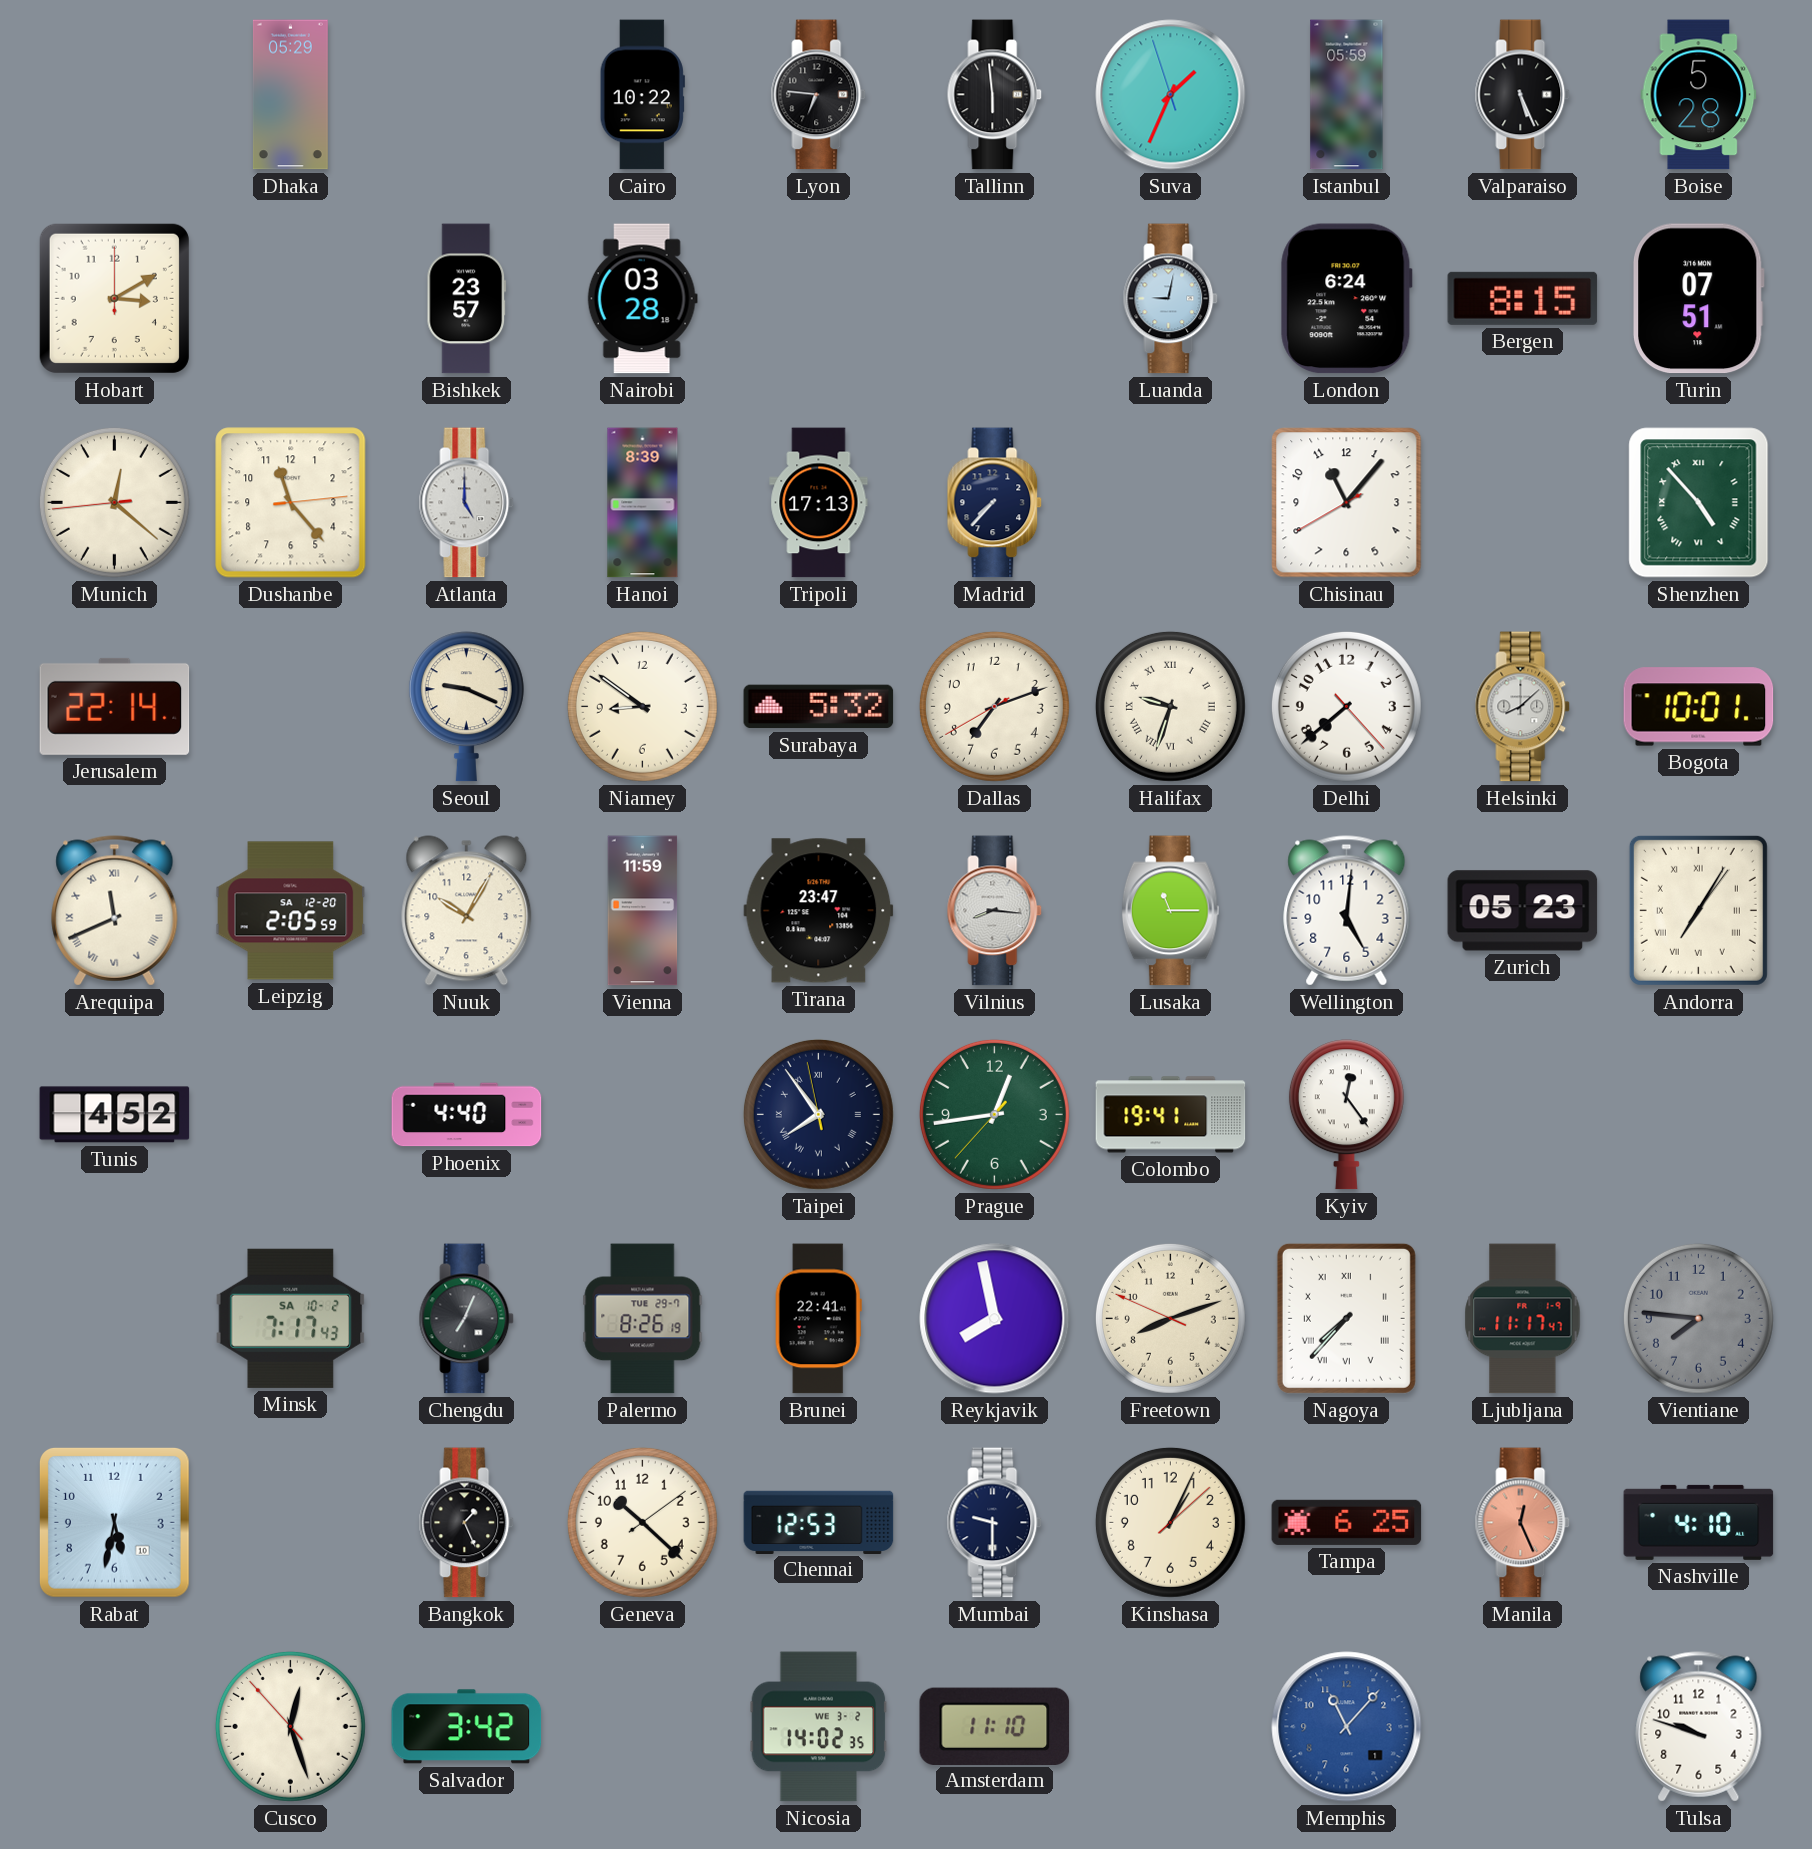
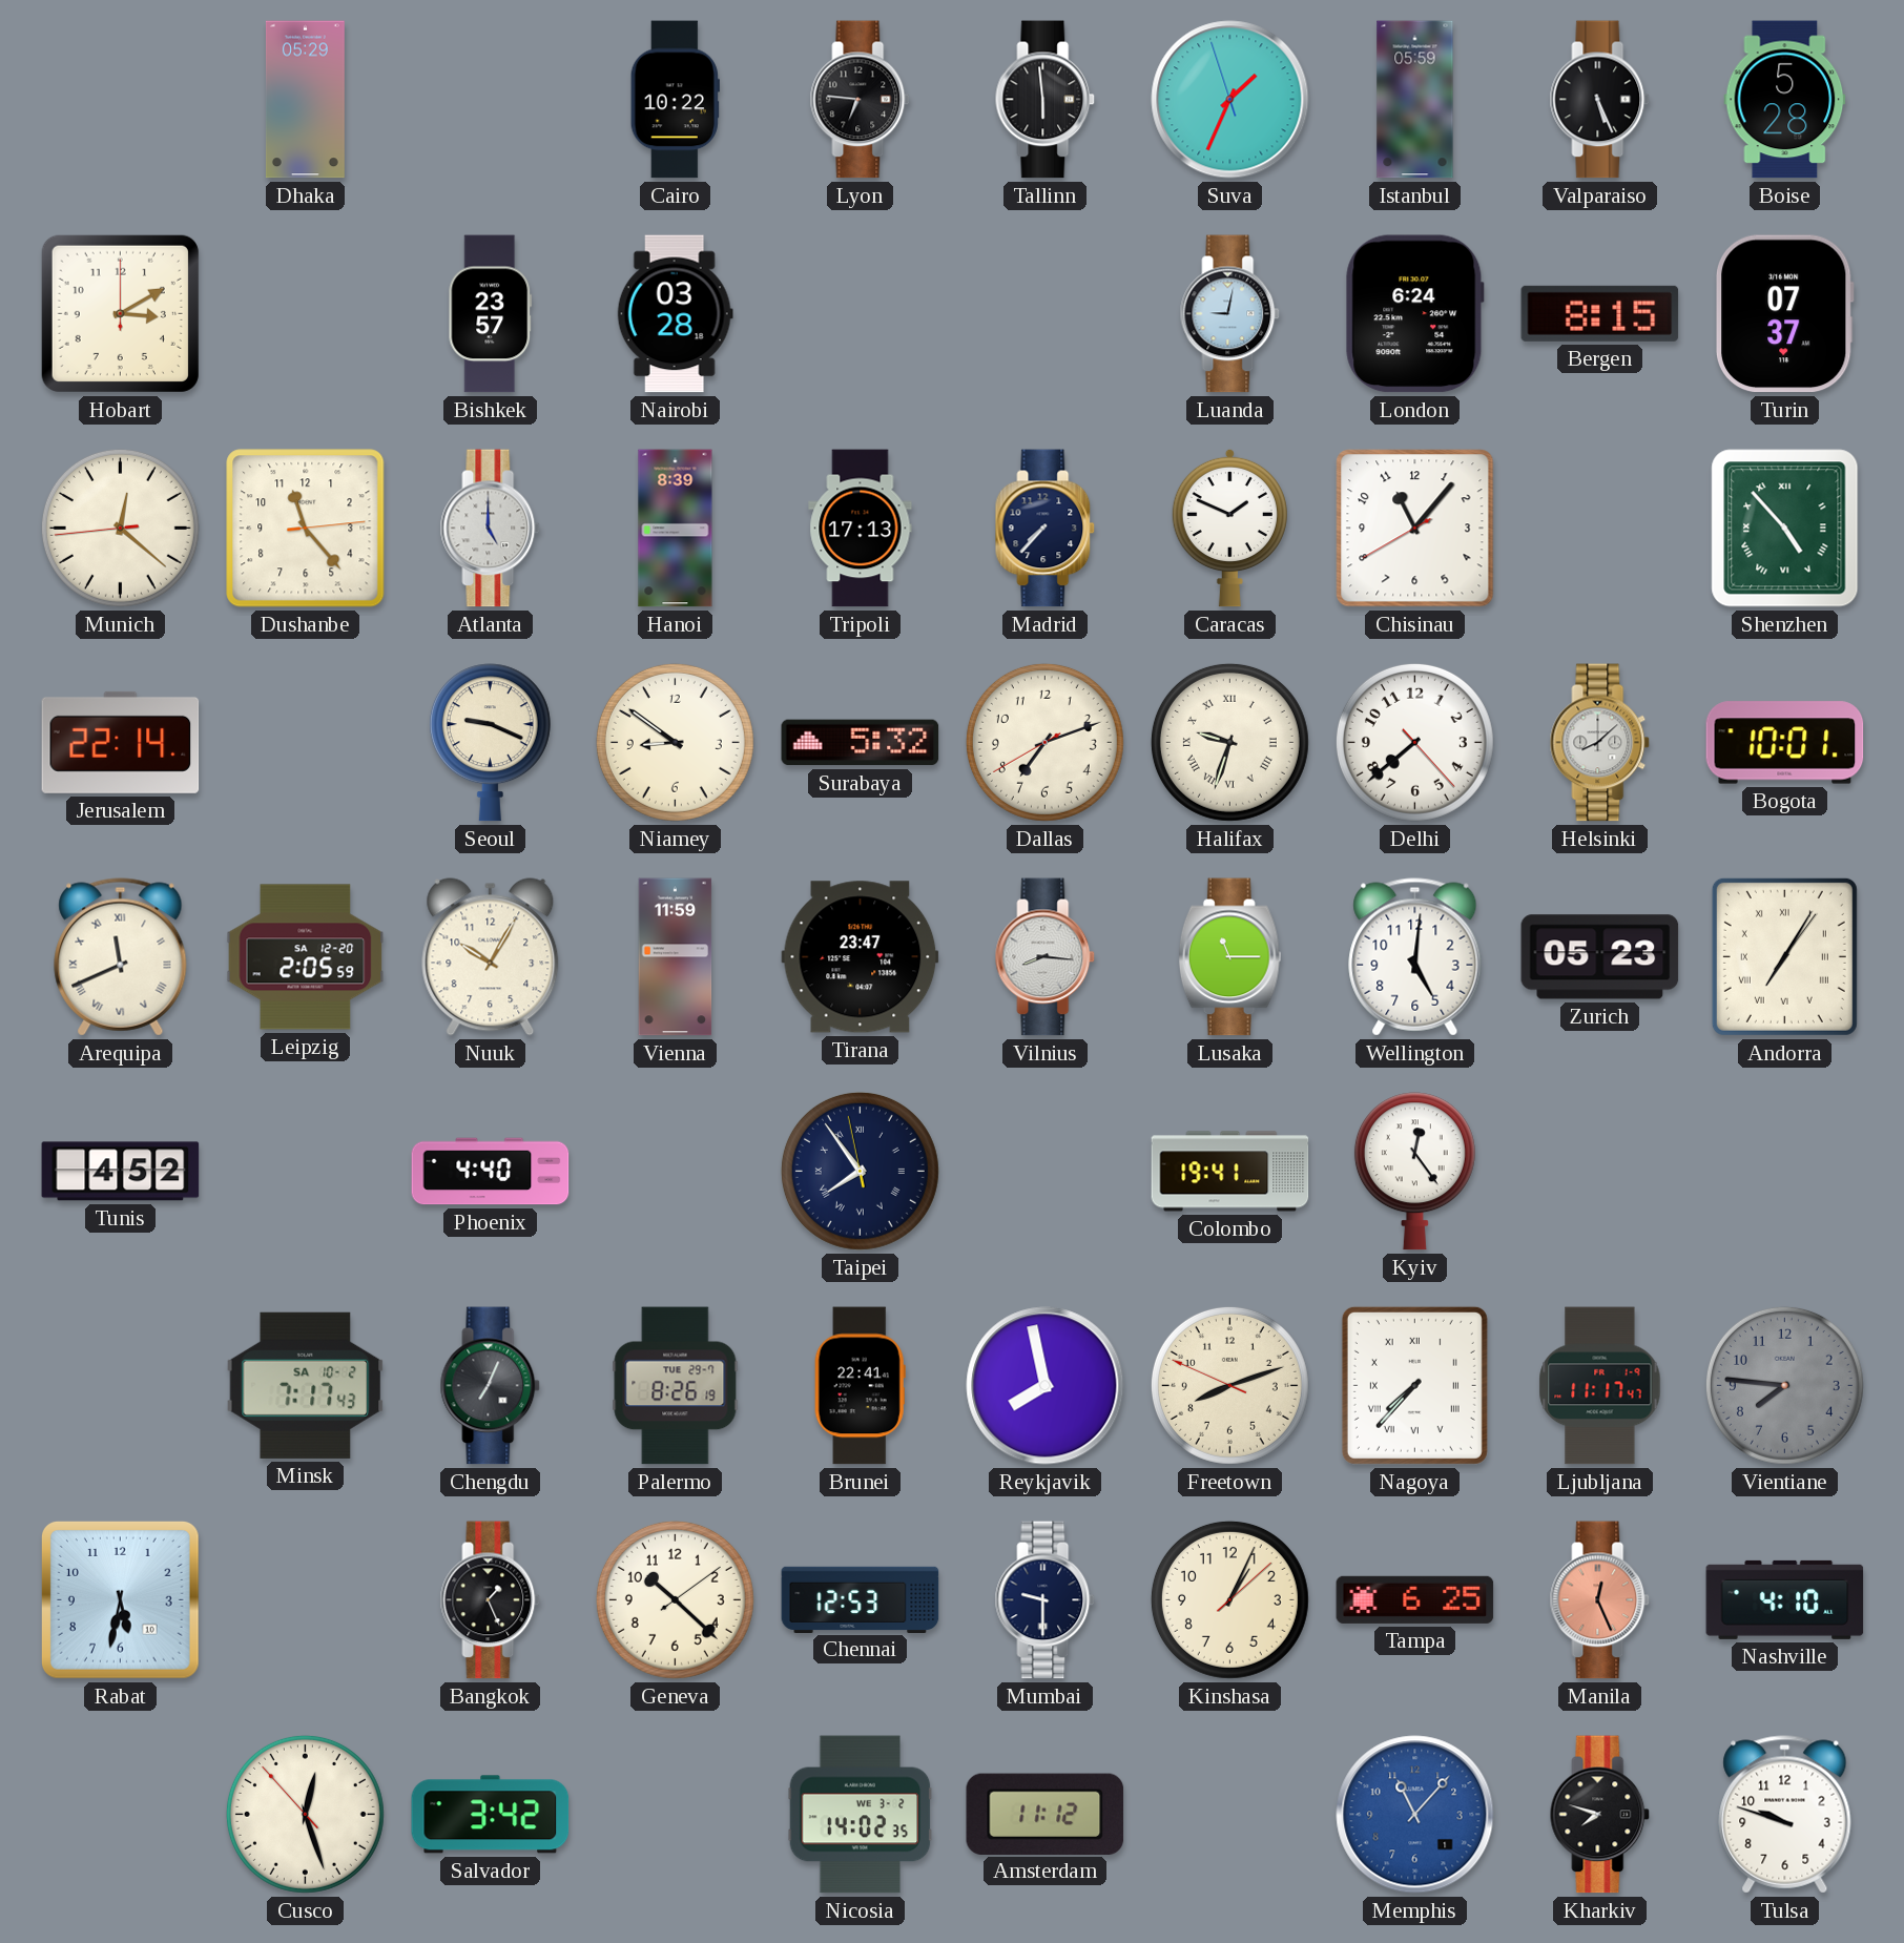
Turin: 07:51 -> 07:37 (1784, 314)
Caracas: none -> 1:49 (1229, 528)
Prague: 12:43 -> none (994, 1114)
Amsterdam: 11:10 -> 11:12 (1046, 1814)
Kharkiv: none -> 7:48 (1600, 1815)
